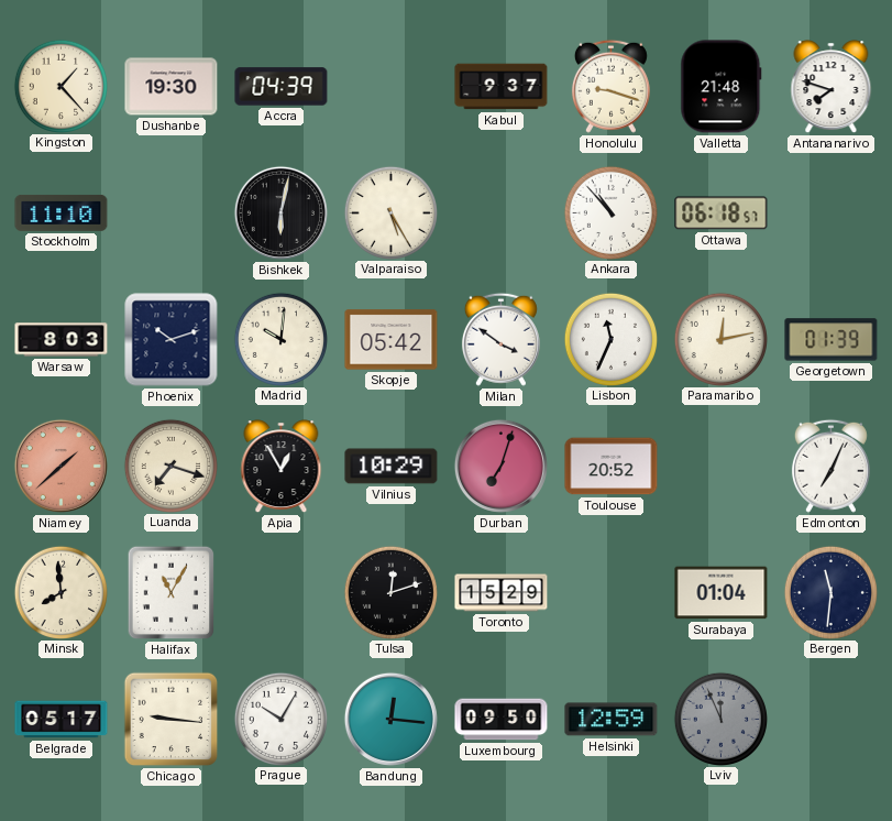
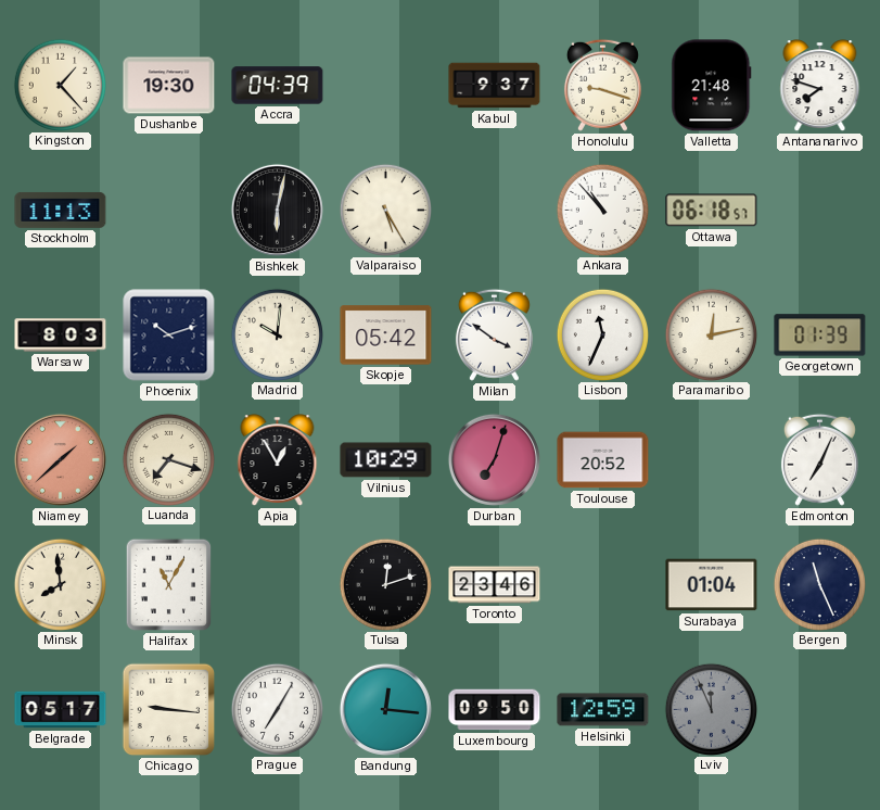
Stockholm: 11:10 -> 11:13 (61, 210)
Toronto: 15:29 -> 23:46 (495, 585)
Bergen: 11:31 -> 11:26 (819, 584)
Prague: 10:05 -> 7:05 (277, 709)
